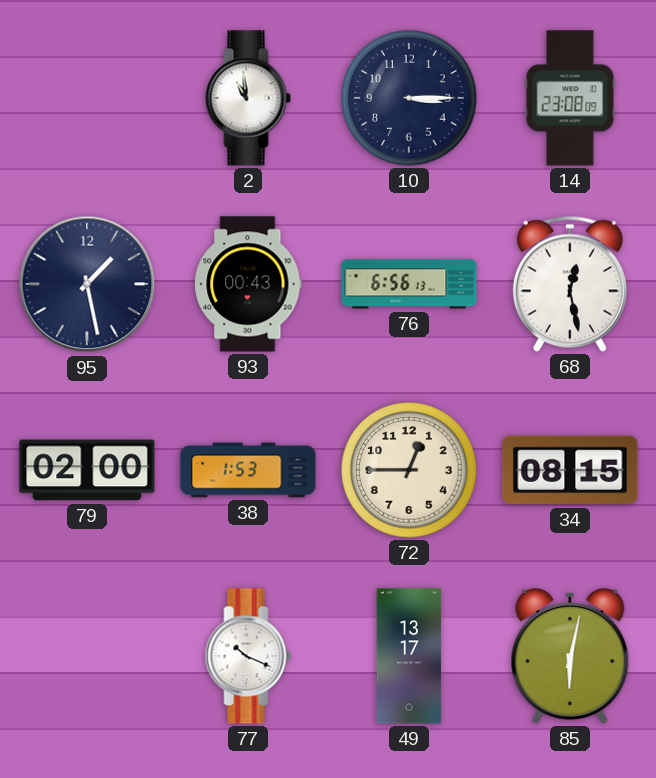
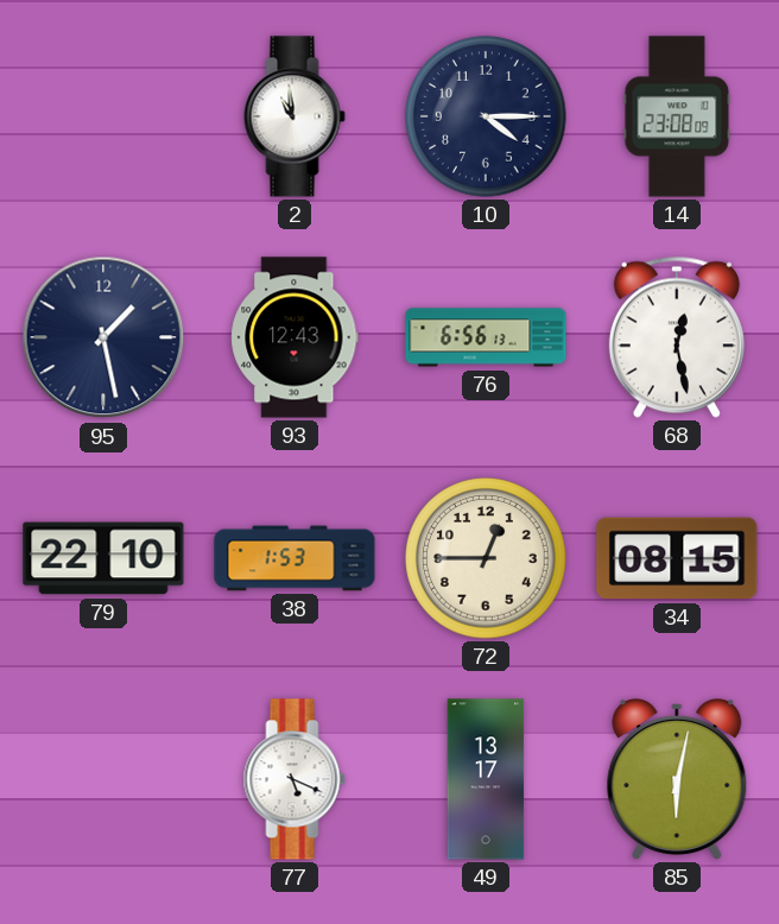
10: 3:15 -> 4:15 (486, 116)
93: 00:43 -> 12:43 (294, 337)
79: 02:00 -> 22:10 (103, 558)
77: 10:19 -> 5:19 (294, 779)
